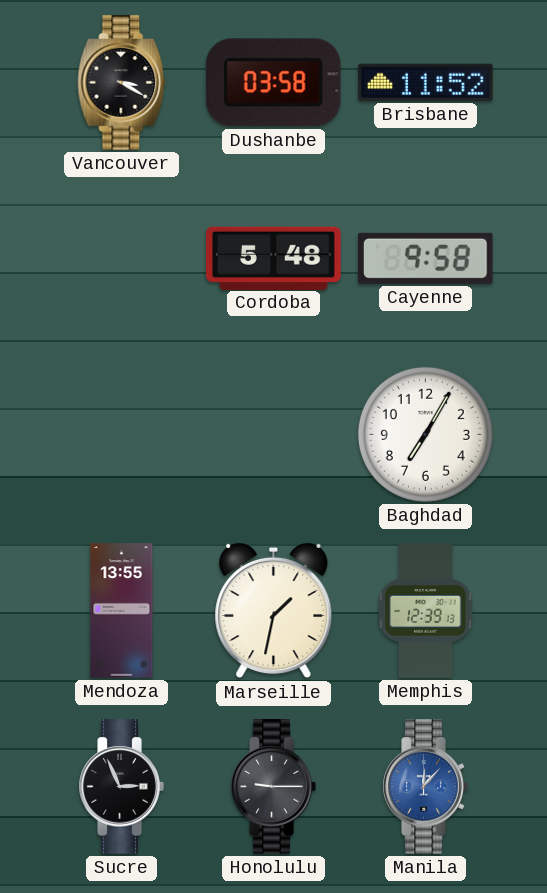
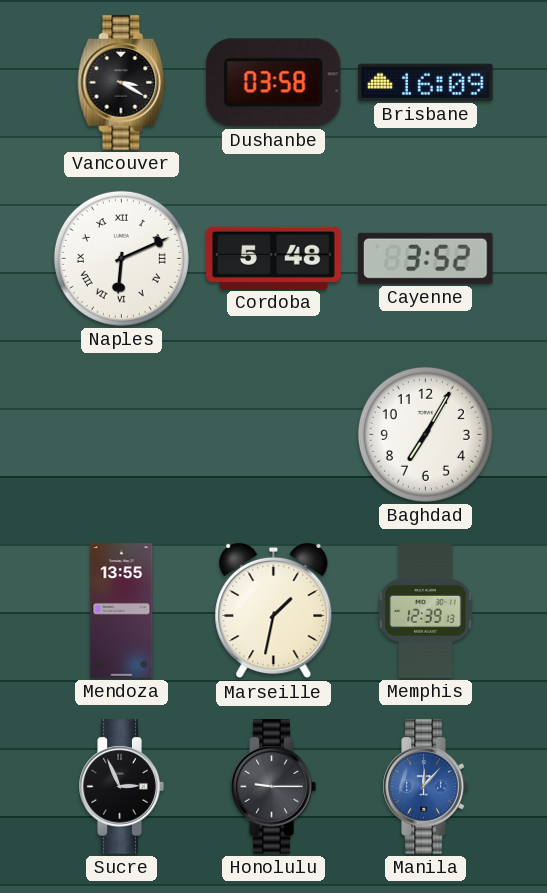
Brisbane: 11:52 -> 16:09 (426, 82)
Naples: none -> 6:11 (121, 258)
Cayenne: 9:58 -> 3:52 (426, 258)
